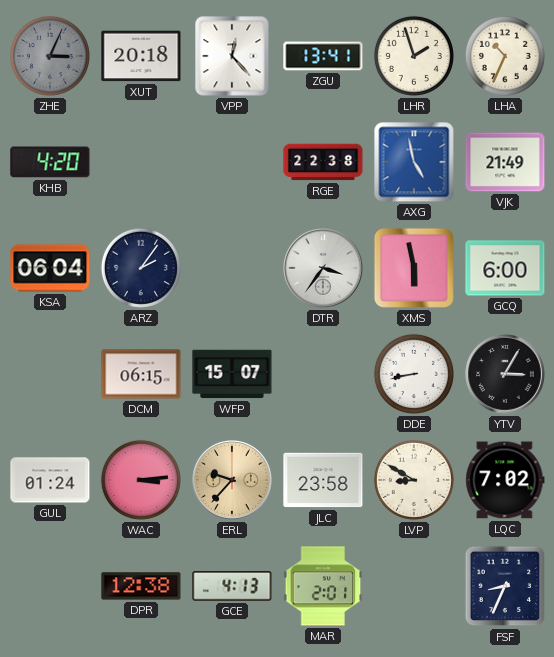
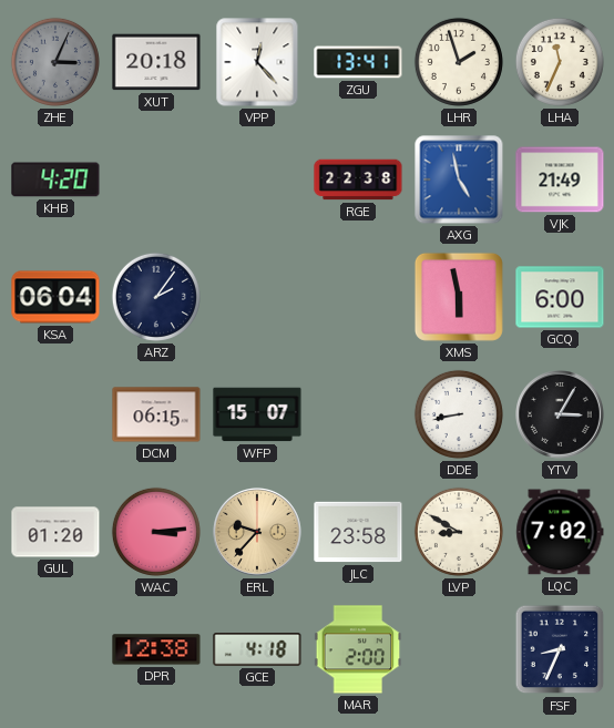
LHA: 10:34 -> 11:34 (560, 62)
DTR: 3:36 -> none (324, 269)
GUL: 01:24 -> 01:20 (55, 532)
GCE: 4:13 -> 4:18 (257, 650)
MAR: 2:01 -> 2:00 (358, 649)
